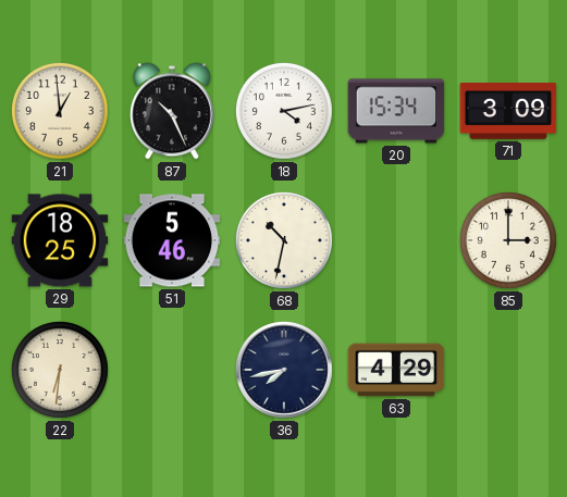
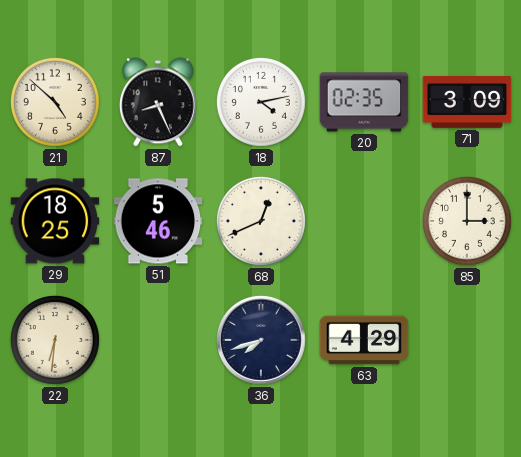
21: 12:59 -> 4:52 (55, 102)
87: 10:26 -> 8:26 (158, 102)
20: 15:34 -> 02:35 (364, 102)
68: 10:32 -> 12:41 (261, 221)
36: 7:43 -> 7:42 (261, 340)
